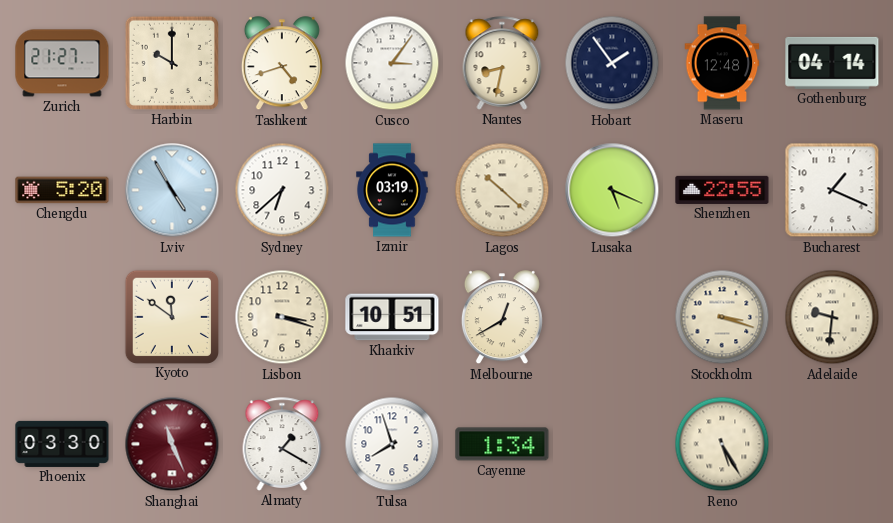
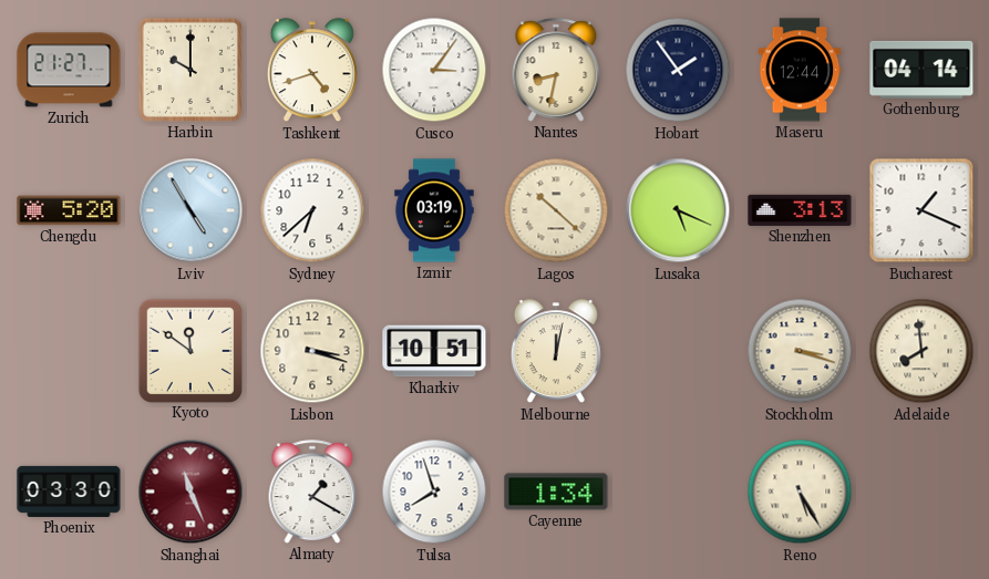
Maseru: 12:48 -> 12:44 (800, 70)
Shenzhen: 22:55 -> 3:13 (800, 210)
Melbourne: 12:40 -> 12:02 (556, 352)
Adelaide: 9:31 -> 7:59 (921, 351)
